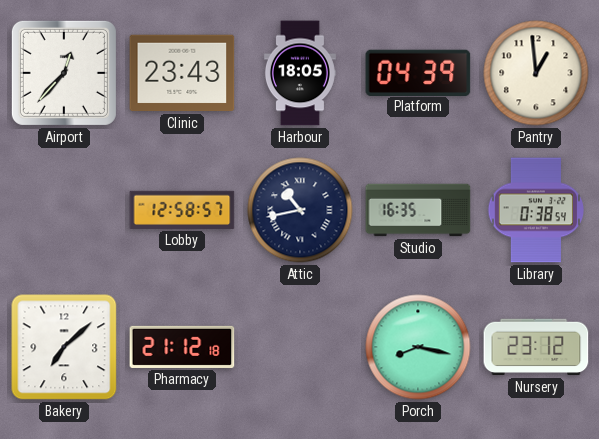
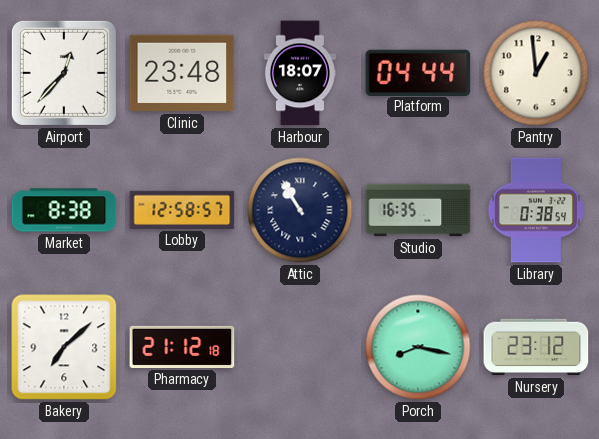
Clinic: 23:43 -> 23:48 (182, 73)
Harbour: 18:05 -> 18:07 (300, 73)
Platform: 04:39 -> 04:44 (418, 72)
Market: none -> 8:38 (64, 210)
Attic: 10:43 -> 10:55 (300, 210)
